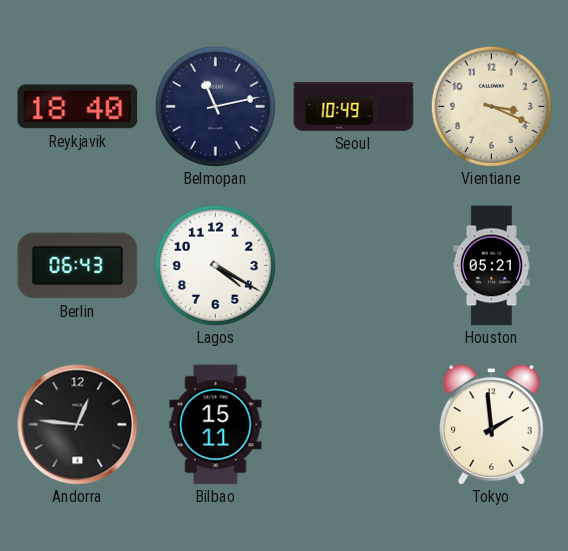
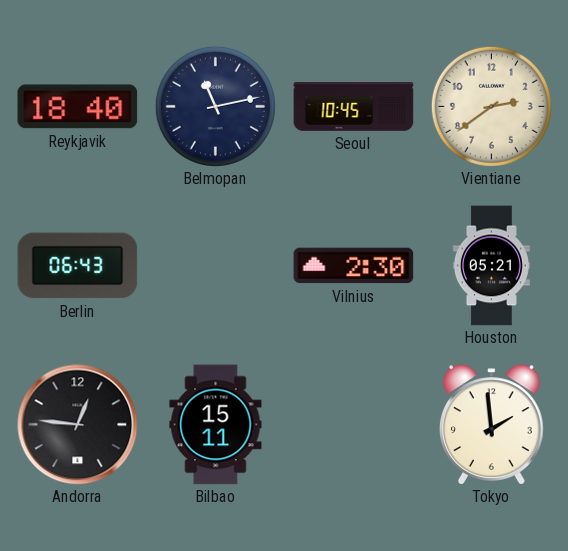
Seoul: 10:49 -> 10:45 (354, 107)
Vientiane: 3:19 -> 2:39 (491, 106)
Lagos: 4:20 -> none (215, 265)
Vilnius: none -> 2:30 (354, 266)
